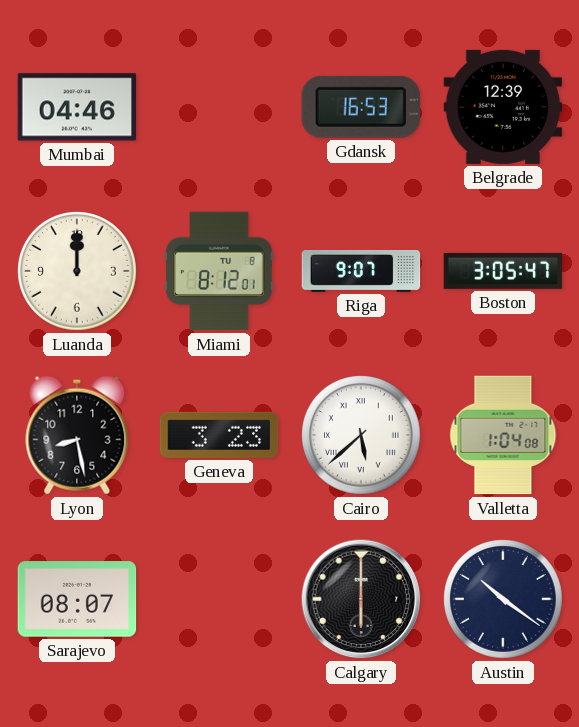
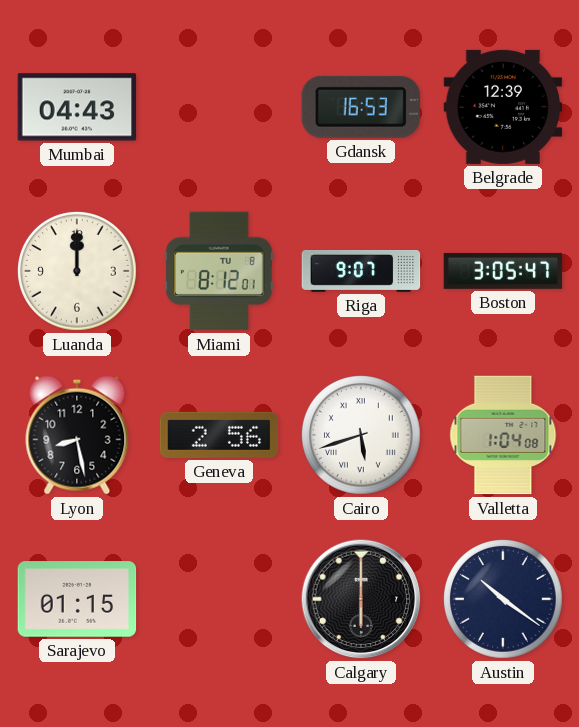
Mumbai: 04:46 -> 04:43 (77, 107)
Geneva: 3:23 -> 2:56 (219, 435)
Cairo: 5:38 -> 5:42 (362, 436)
Sarajevo: 08:07 -> 01:15 (77, 599)
